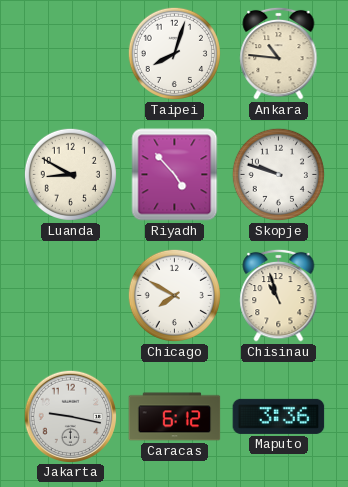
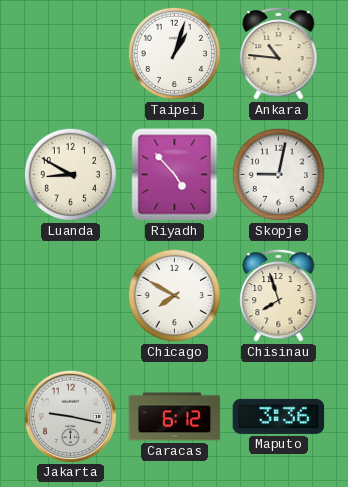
Taipei: 8:03 -> 1:03 (174, 53)
Skopje: 9:48 -> 9:02 (278, 174)
Chisinau: 10:57 -> 7:57 (279, 295)
